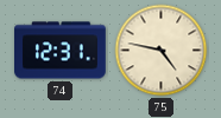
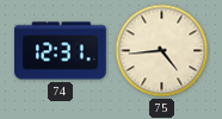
75: 4:47 -> 4:44 (162, 51)
